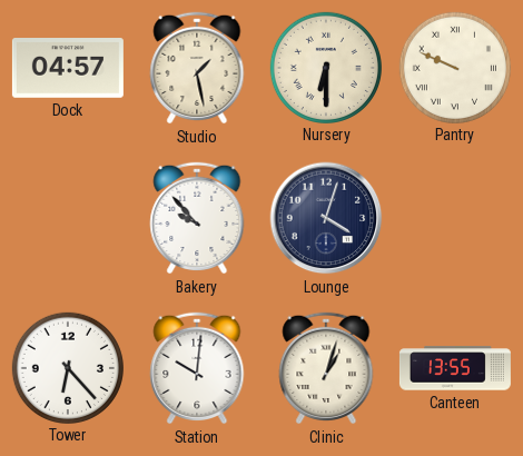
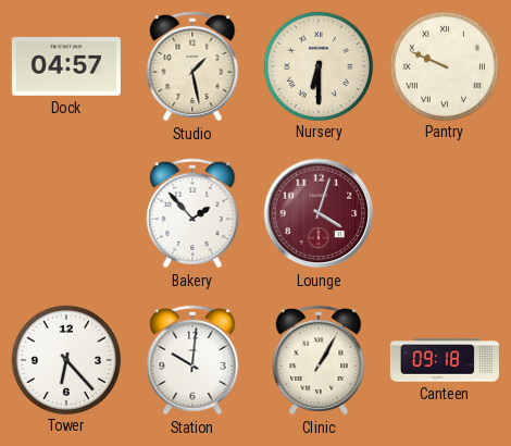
Bakery: 9:53 -> 1:53 (192, 213)
Lounge dial: navy -> burgundy (319, 213)
Clinic: 1:03 -> 1:05 (319, 360)
Canteen: 13:55 -> 09:18 (445, 360)
